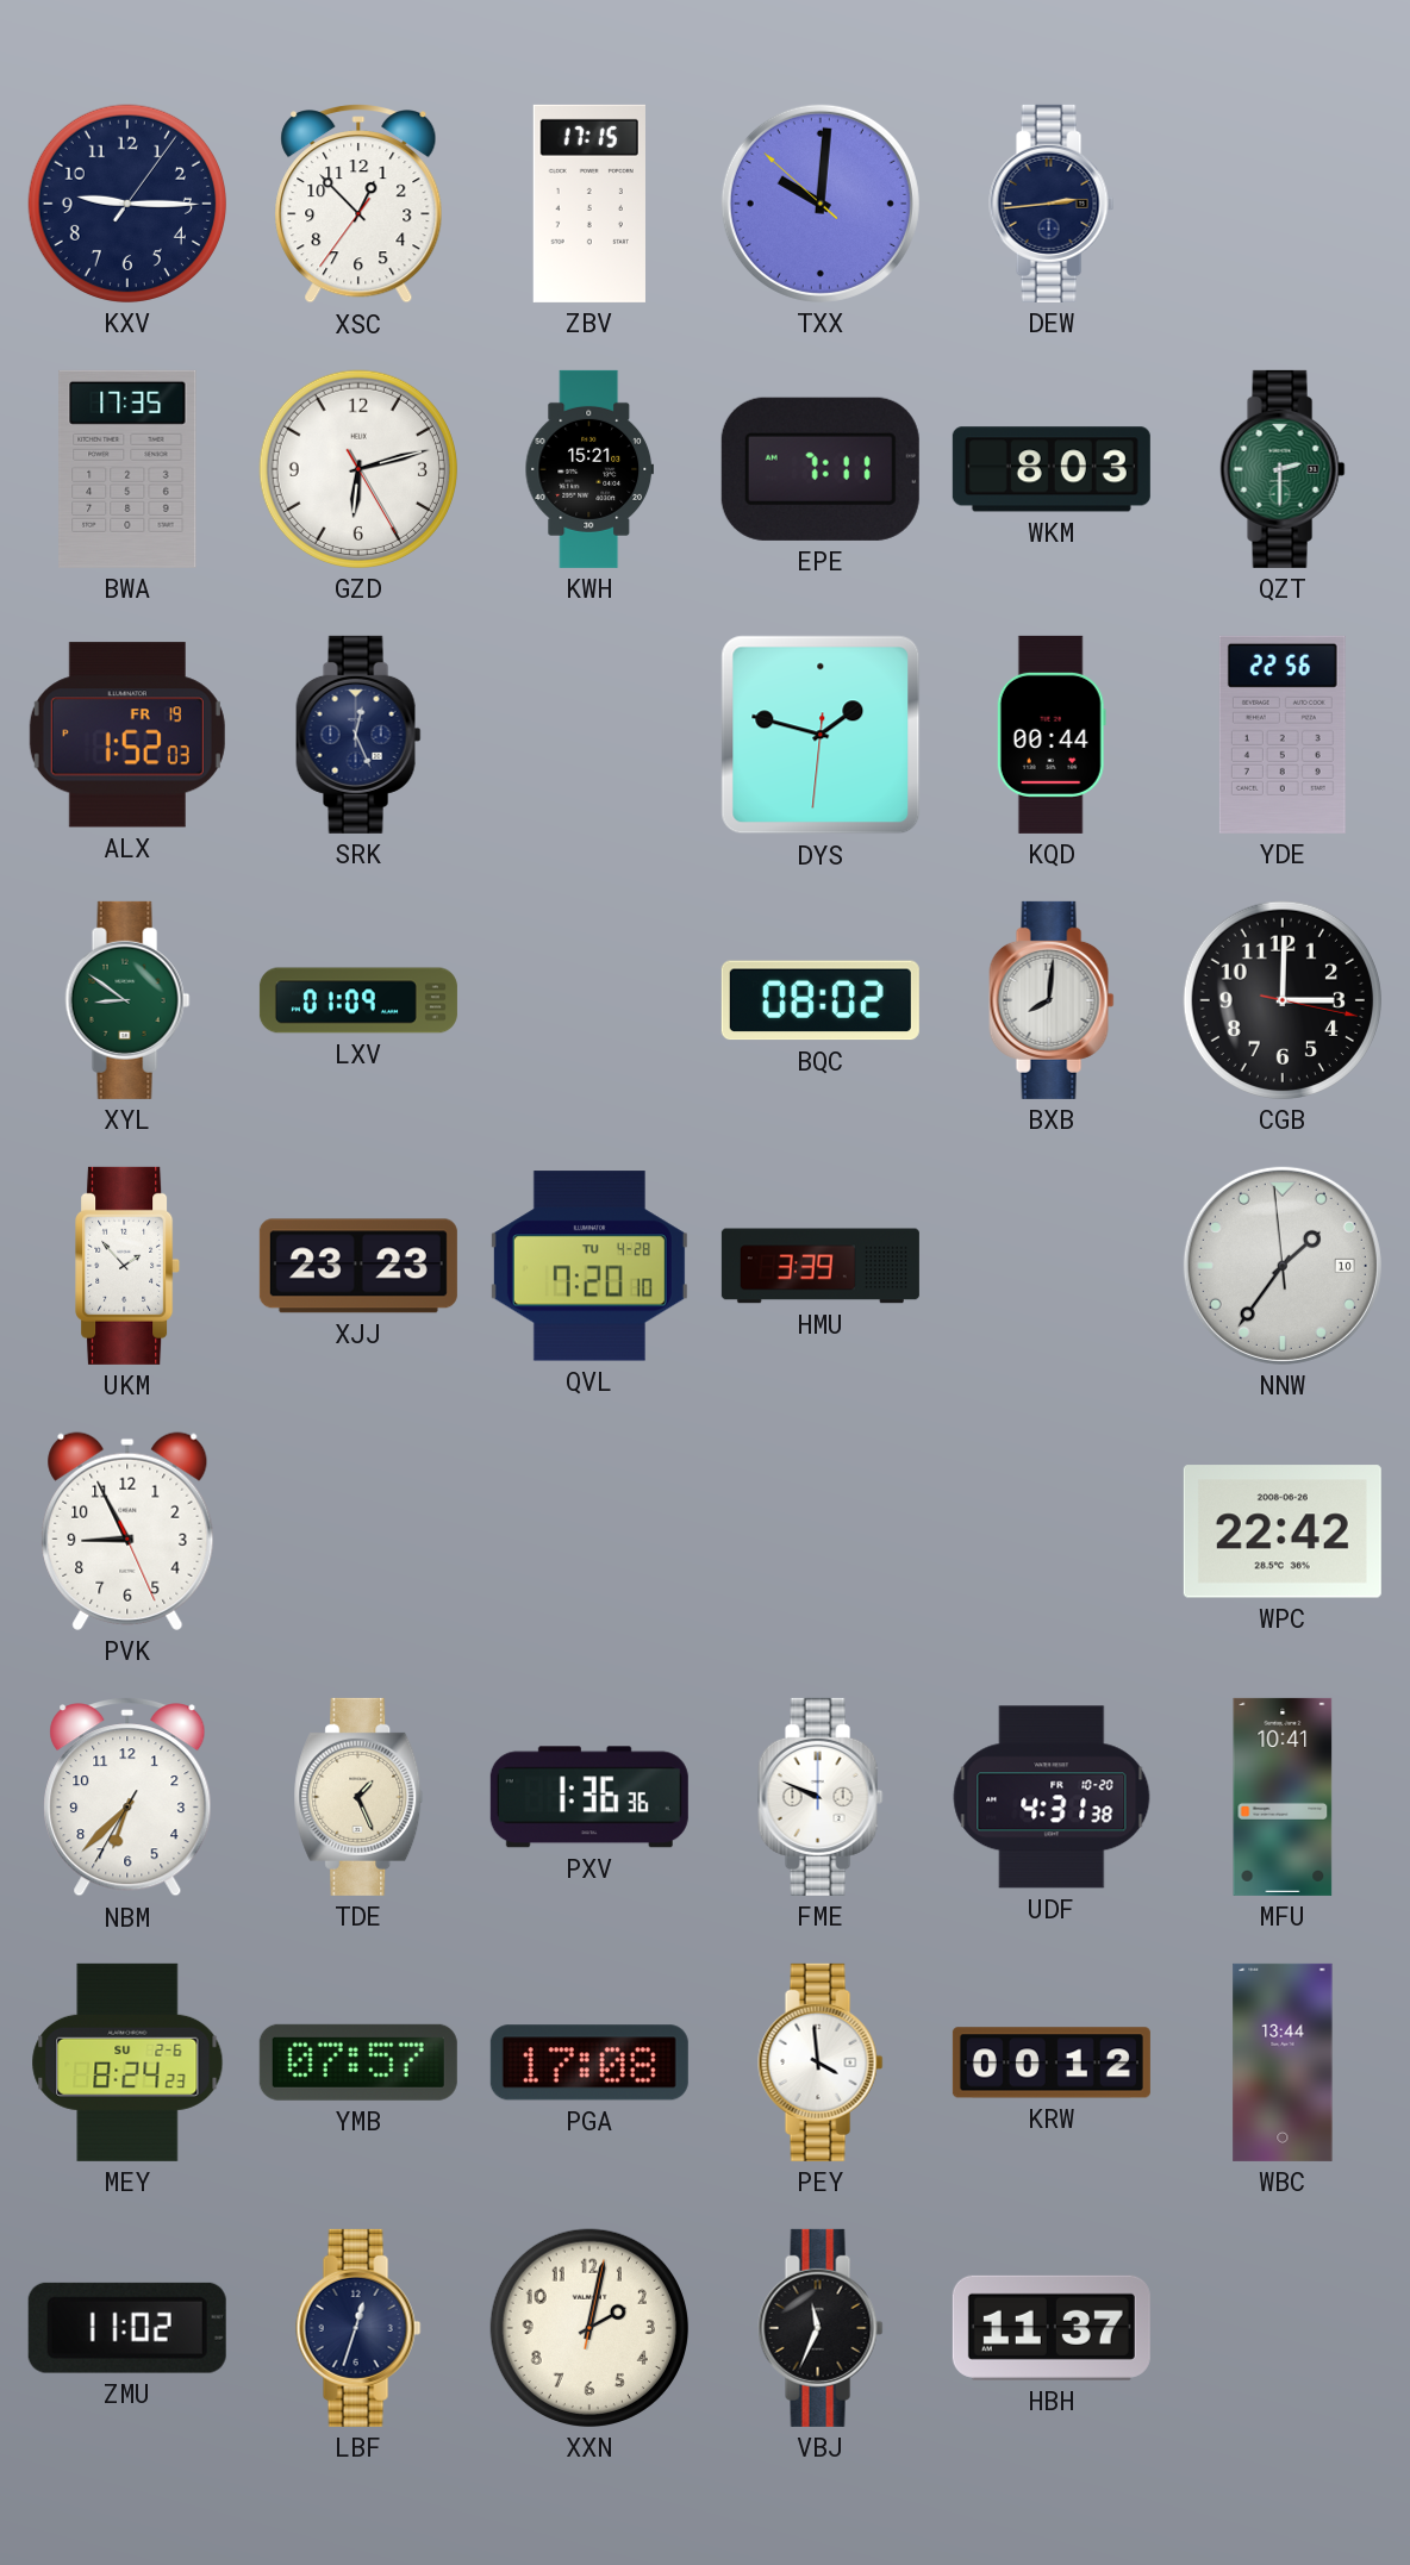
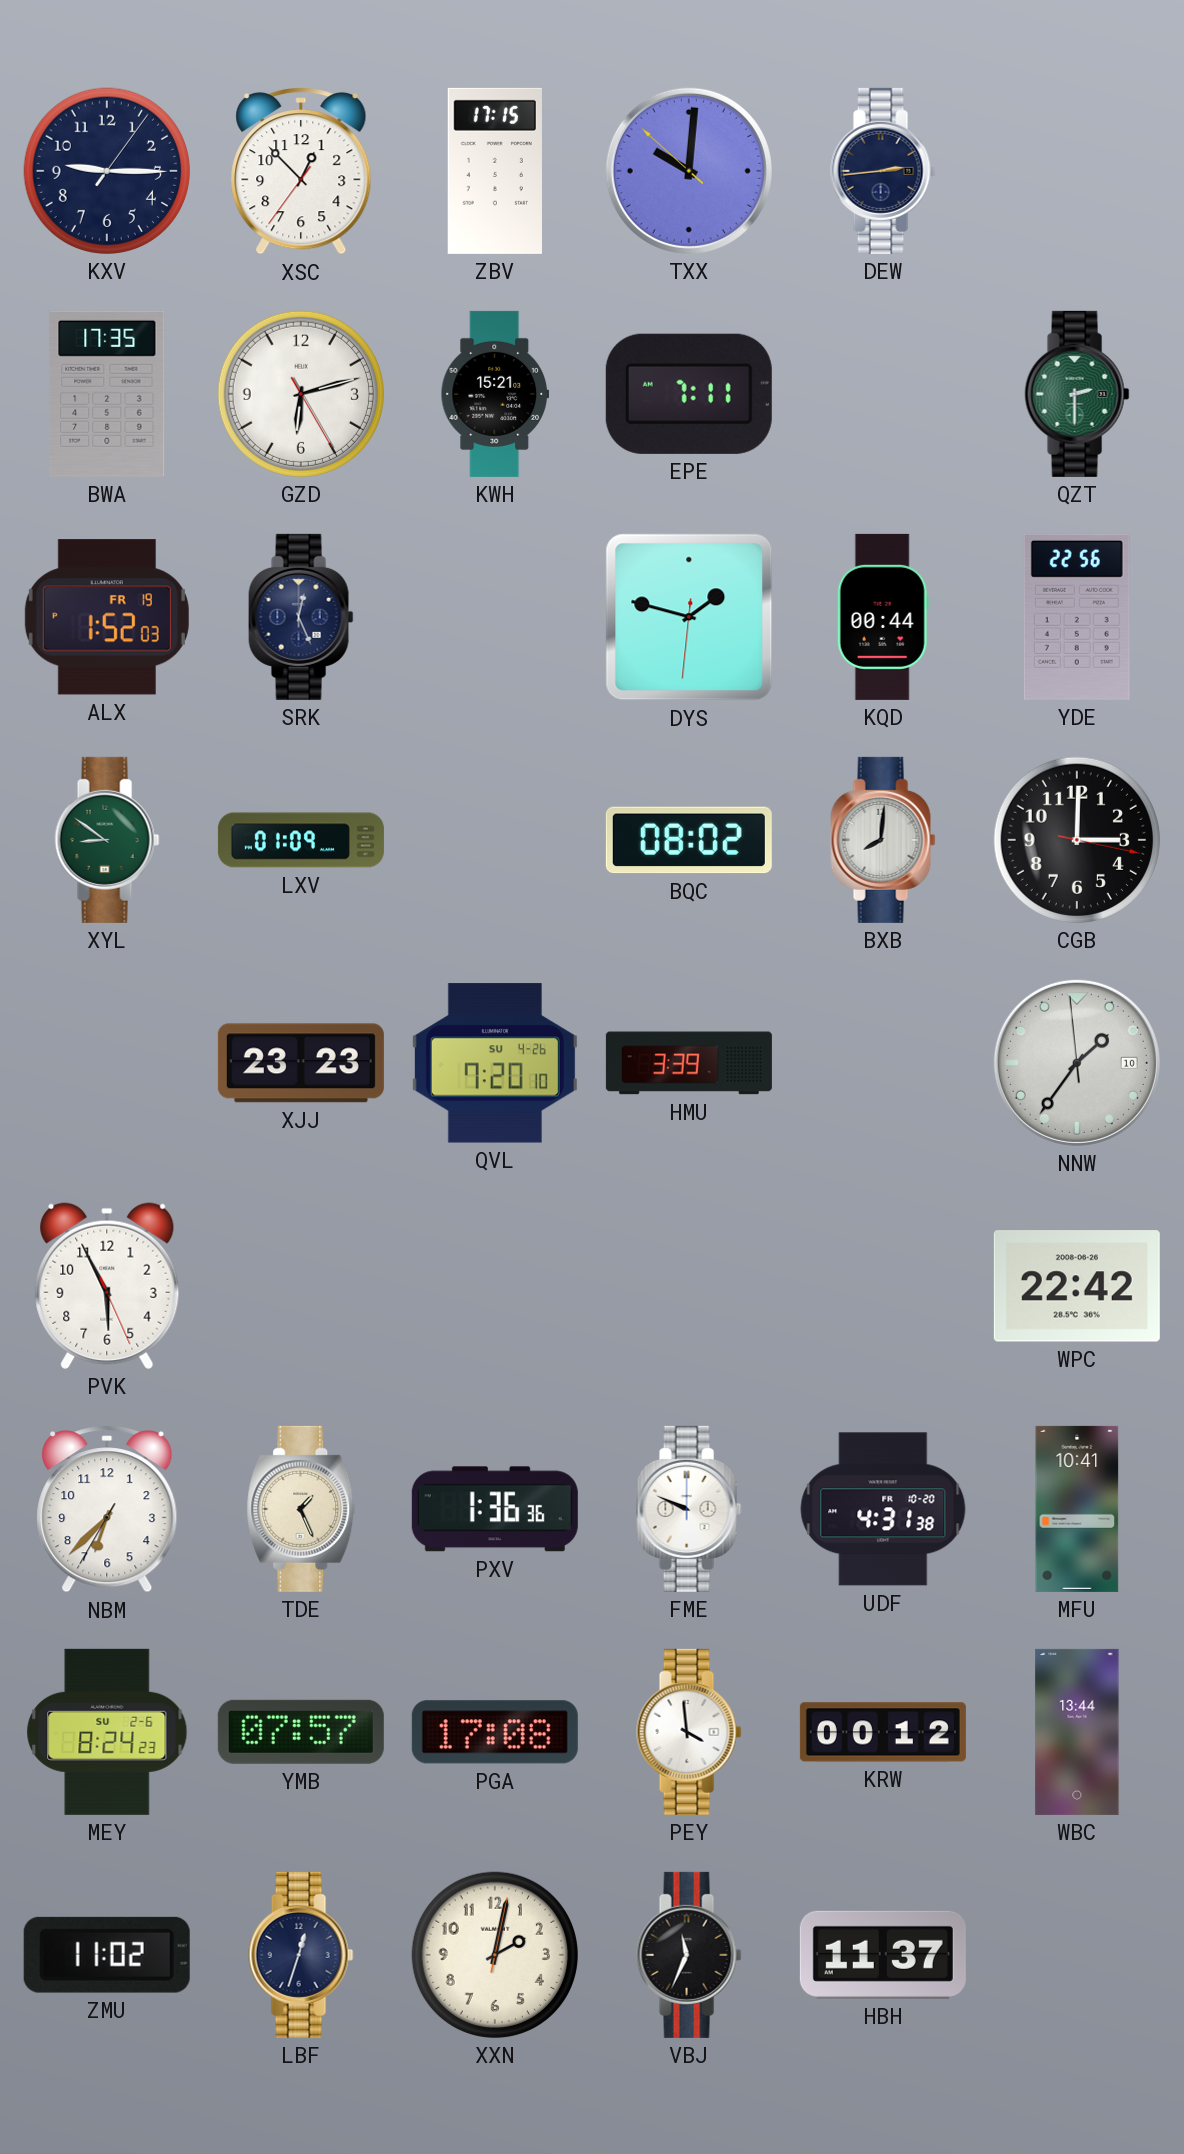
WKM: 8:03 -> none (1052, 469)
UKM: 1:53 -> none (129, 1266)
QVL date: TU 4-28 -> SU 4-26 (495, 1063)
PVK: 8:55 -> 5:55 (107, 1286)
